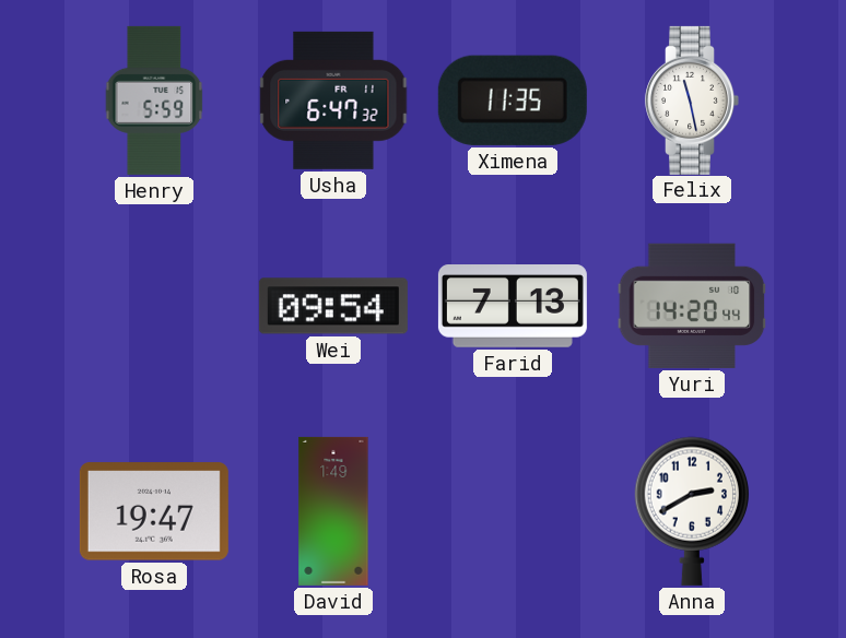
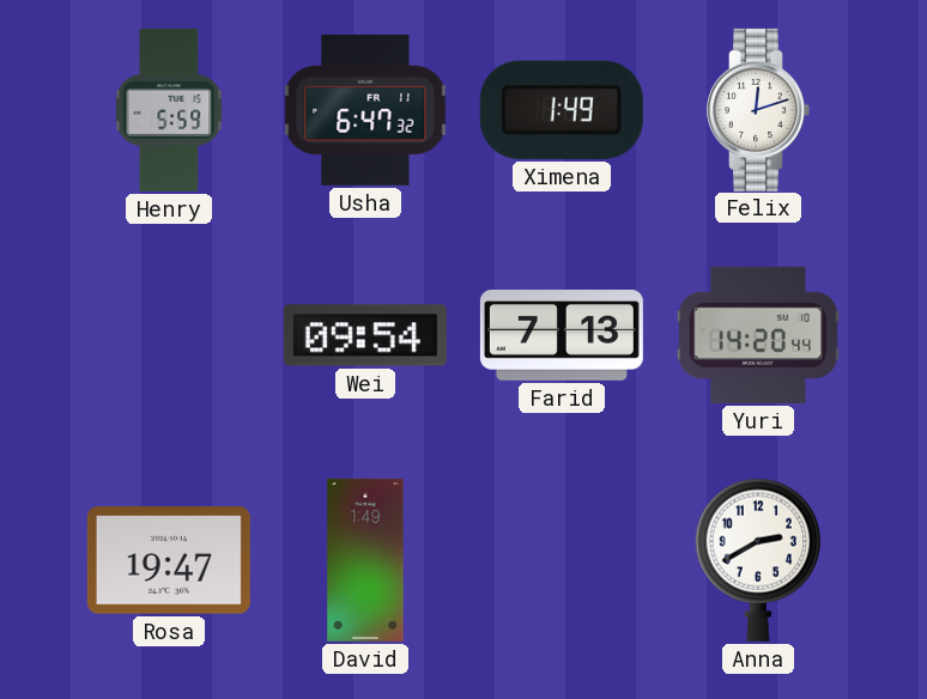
Ximena: 11:35 -> 1:49 (562, 110)
Felix: 11:28 -> 12:12 (758, 110)
